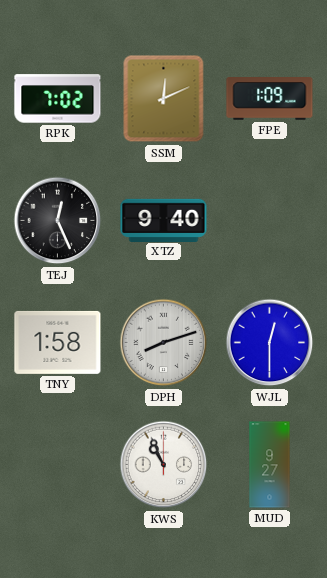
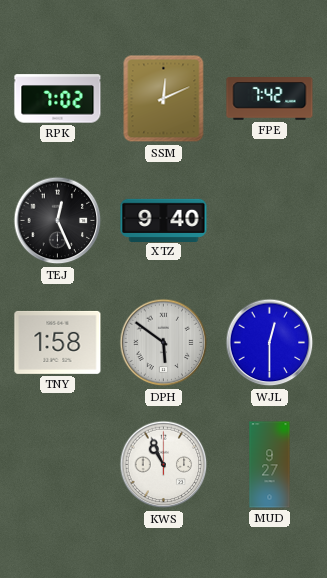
FPE: 1:09 -> 7:42 (270, 99)
DPH: 8:12 -> 5:51 (164, 343)
